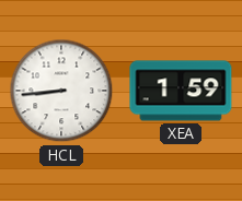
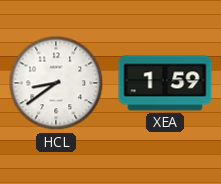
HCL: 8:44 -> 8:39 (56, 83)
